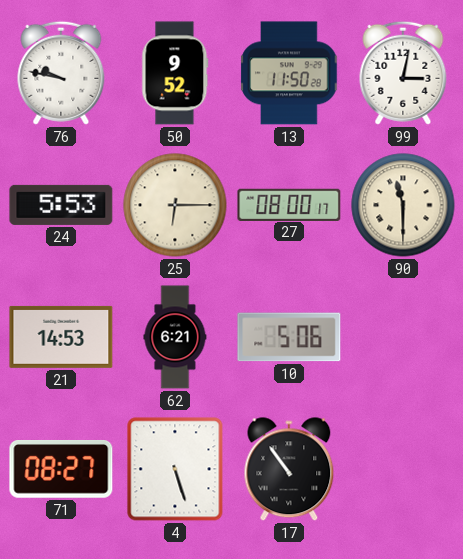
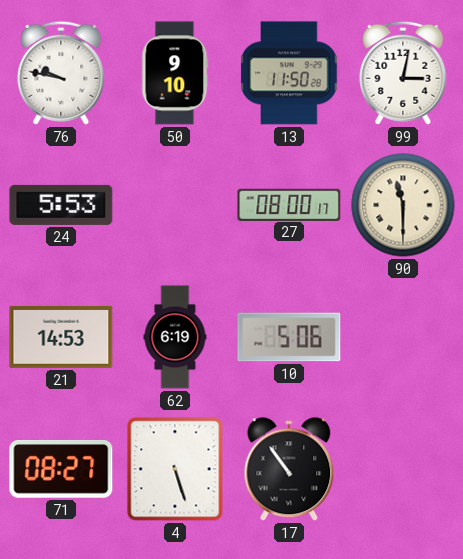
50: 9:52 -> 9:10 (175, 73)
25: 6:15 -> none (175, 205)
62: 6:21 -> 6:19 (175, 337)
